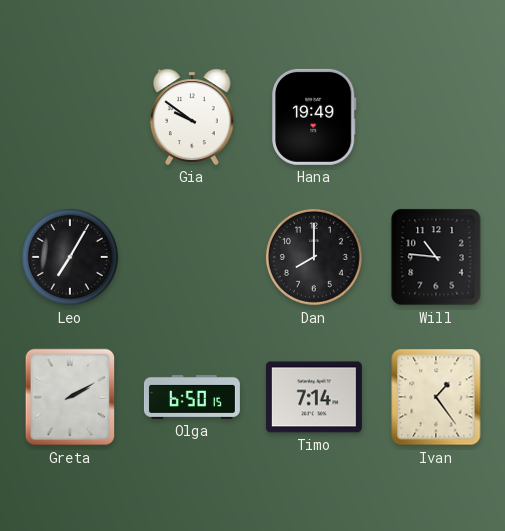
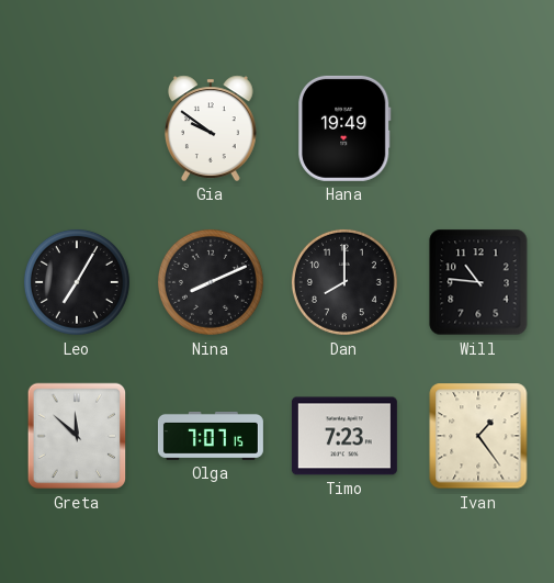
Nina: none -> 8:11 (211, 282)
Greta: 2:10 -> 11:52 (77, 436)
Olga: 6:50 -> 7:07 (211, 436)
Timo: 7:14 -> 7:23 (344, 436)
